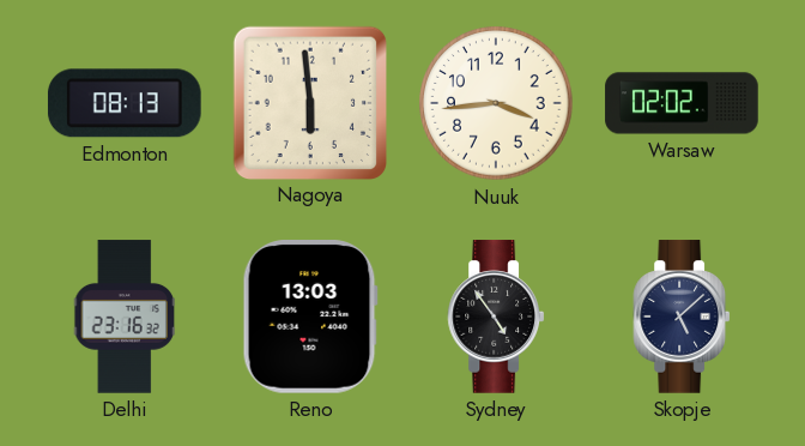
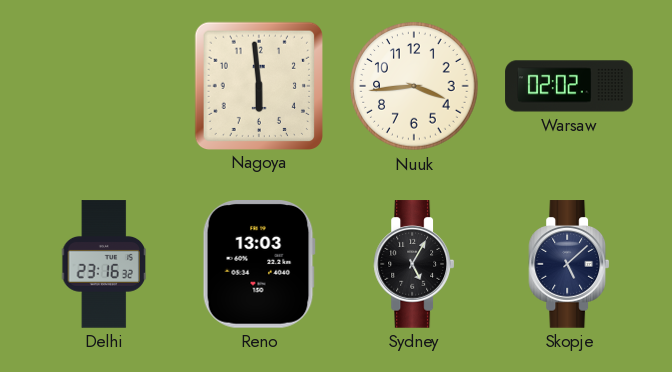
Edmonton: 08:13 -> none (125, 103)
Sydney: 4:54 -> 5:05 (414, 264)
